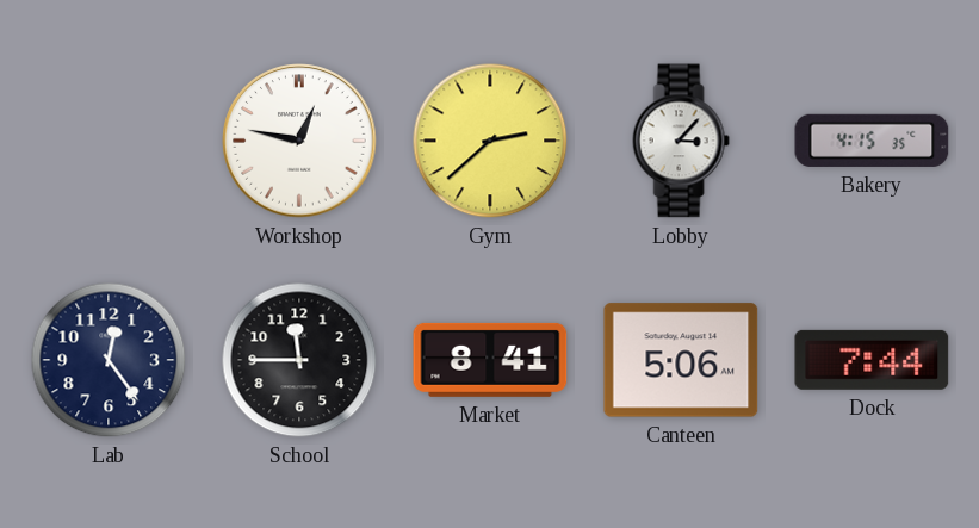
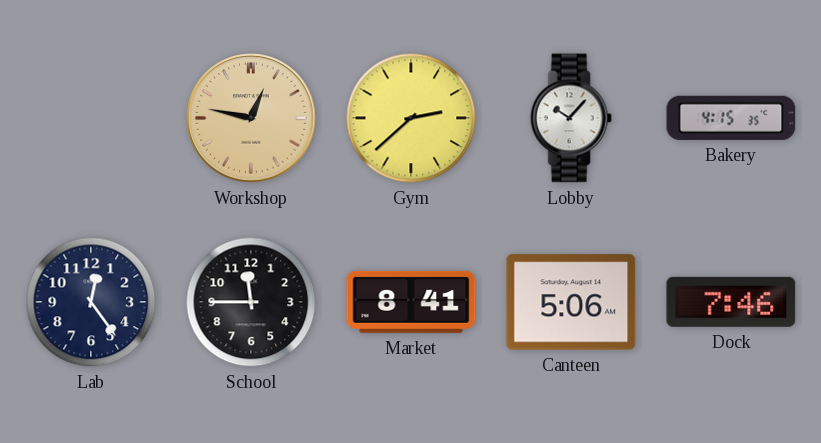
Workshop dial: white -> champagne (251, 118)
Lobby: 3:07 -> 10:07 (571, 118)
Dock: 7:44 -> 7:46 (731, 302)
